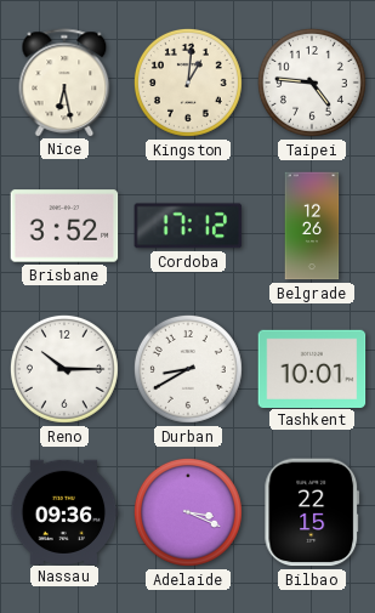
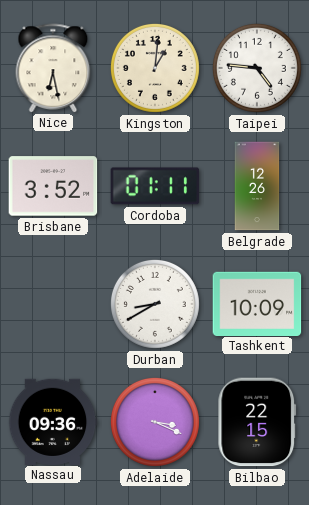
Cordoba: 17:12 -> 01:11 (155, 186)
Reno: 10:15 -> none (64, 369)
Tashkent: 10:01 -> 10:09 (257, 303)
